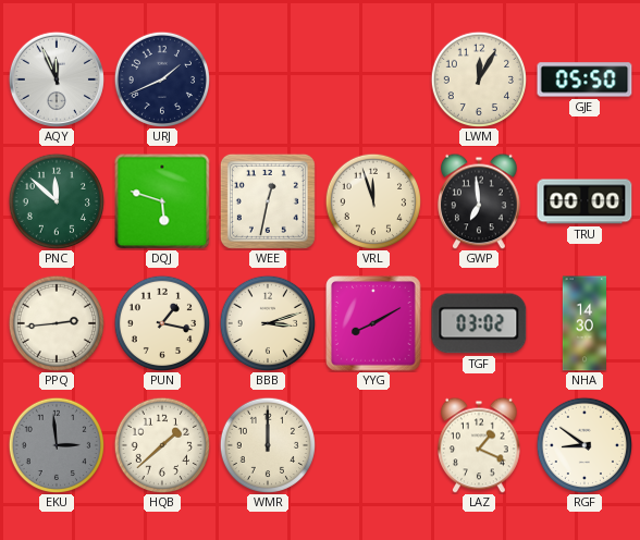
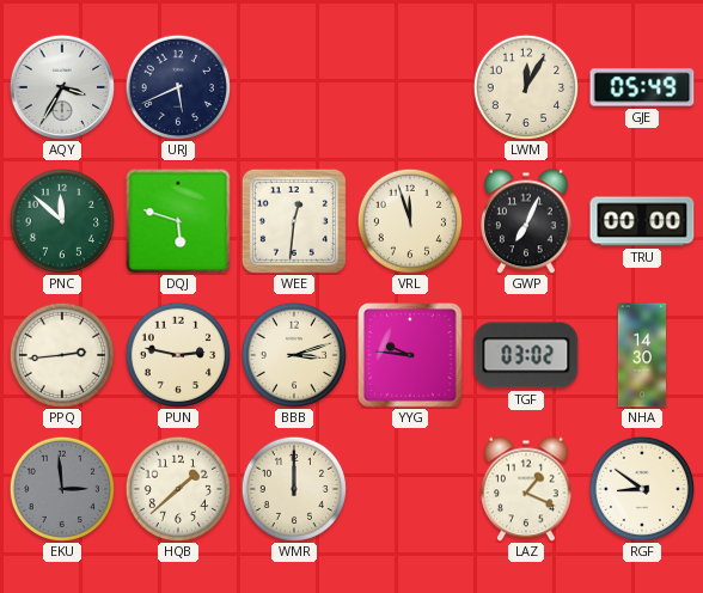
AQY: 11:56 -> 3:35 (62, 87)
URJ: 1:41 -> 5:41 (177, 86)
GJE: 05:50 -> 05:49 (642, 87)
WEE: 12:32 -> 12:31 (294, 221)
GWP: 6:59 -> 7:04 (527, 221)
PUN: 1:17 -> 2:47 (177, 354)
YYG: 8:10 -> 9:46 (410, 355)
